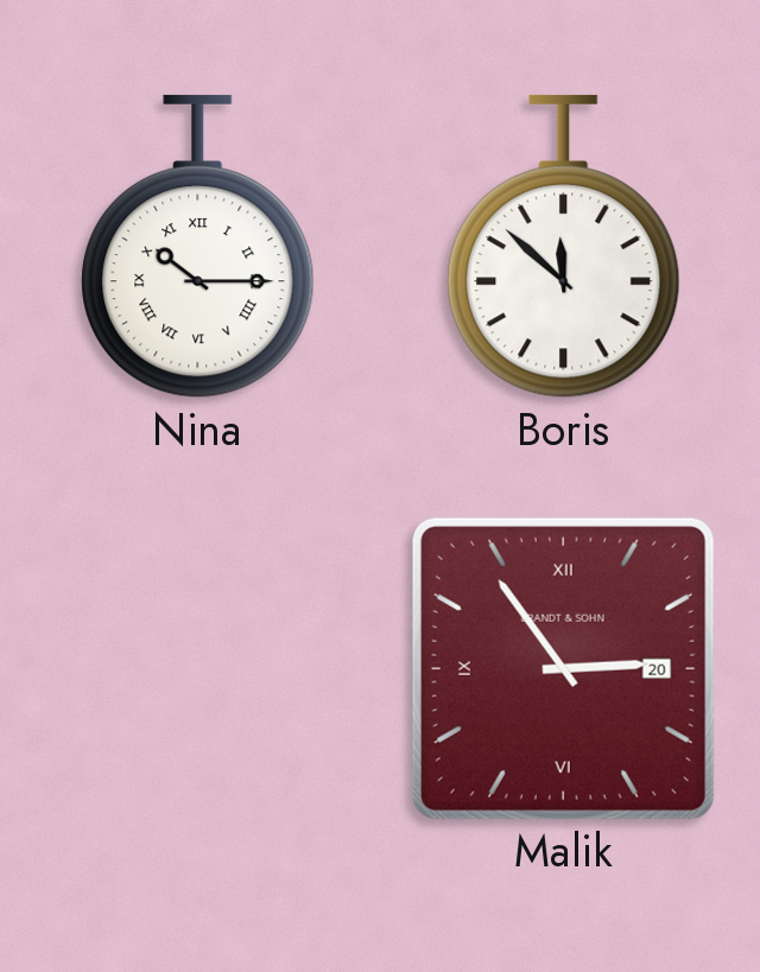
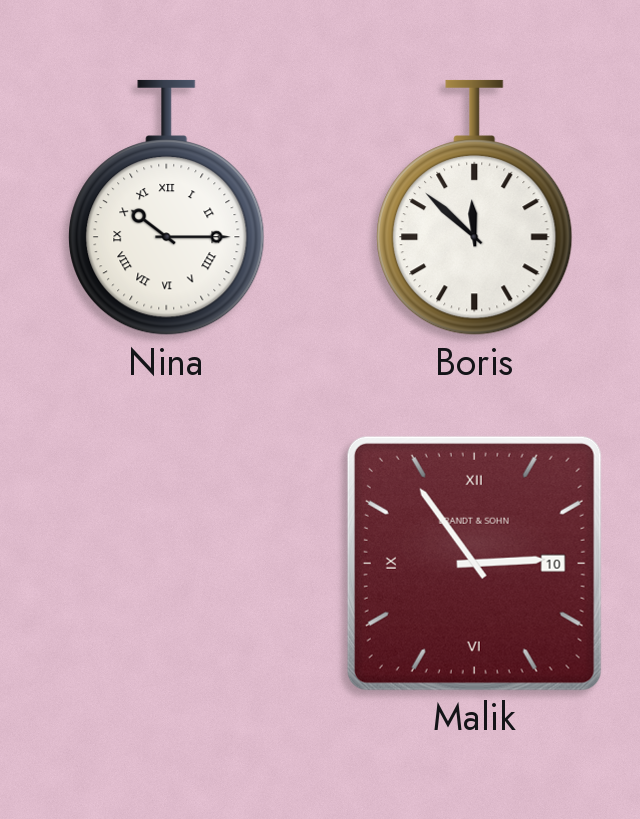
Malik date: 20 -> 10 (474, 563)
